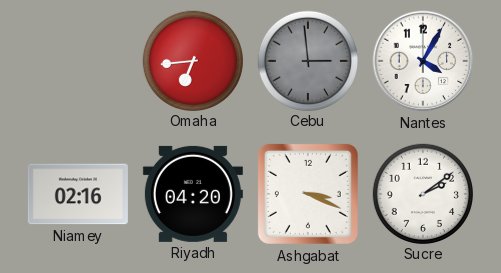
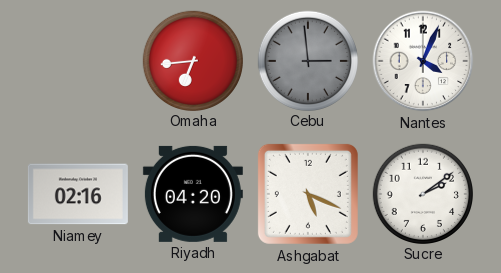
Nantes: 4:05 -> 4:04 (423, 61)
Ashgabat: 3:19 -> 5:19 (308, 194)
